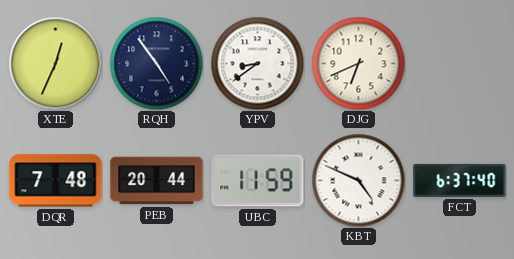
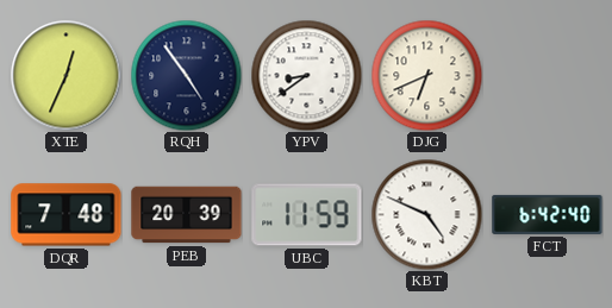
PEB: 20:44 -> 20:39 (187, 215)
FCT: 6:37 -> 6:42 (548, 214)
